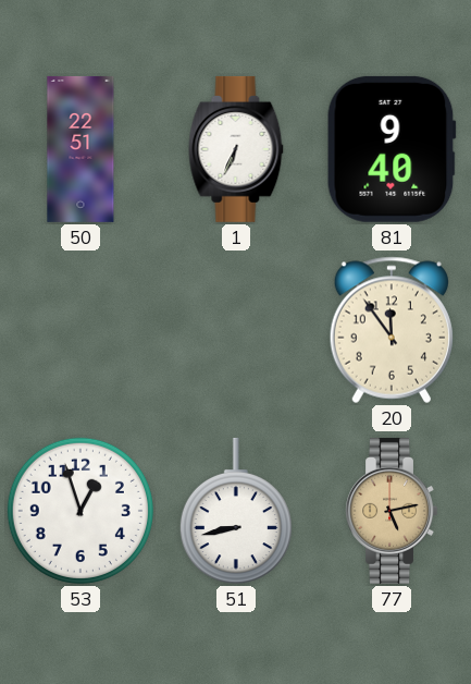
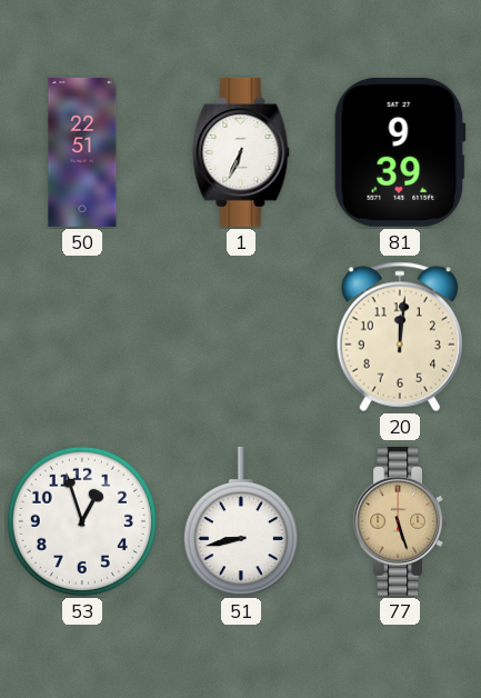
81: 9:40 -> 9:39 (400, 152)
20: 11:54 -> 12:01 (399, 337)
77: 5:13 -> 5:27 (400, 521)
